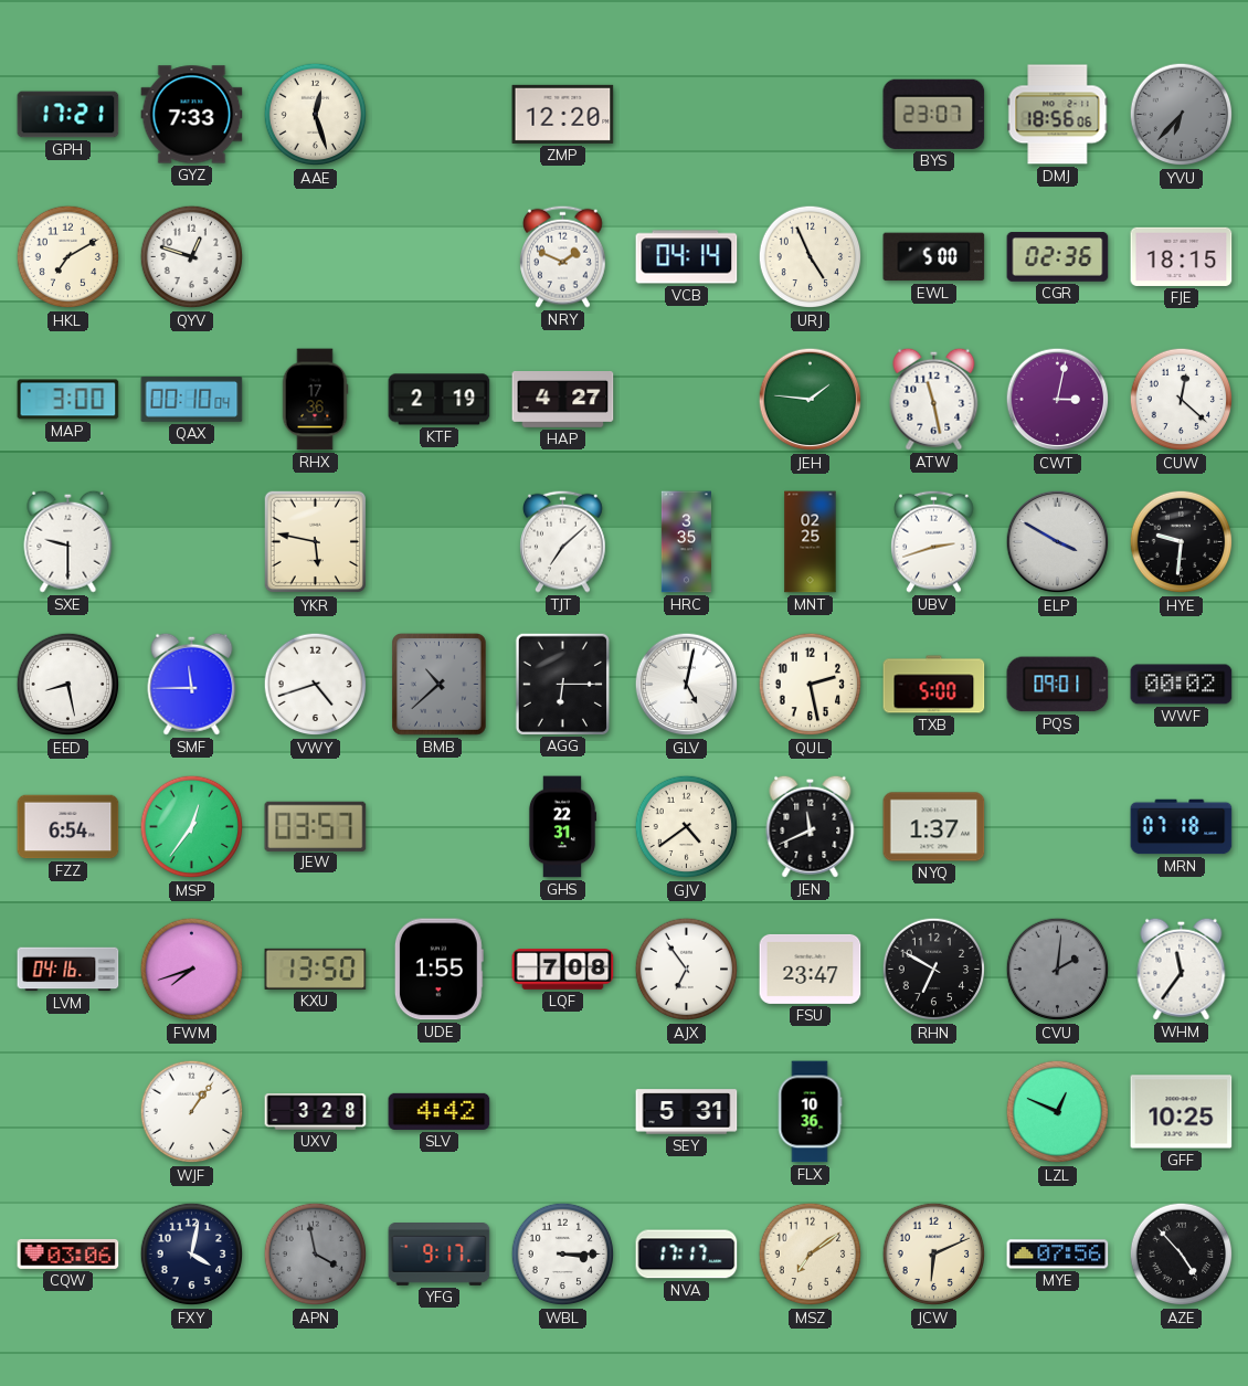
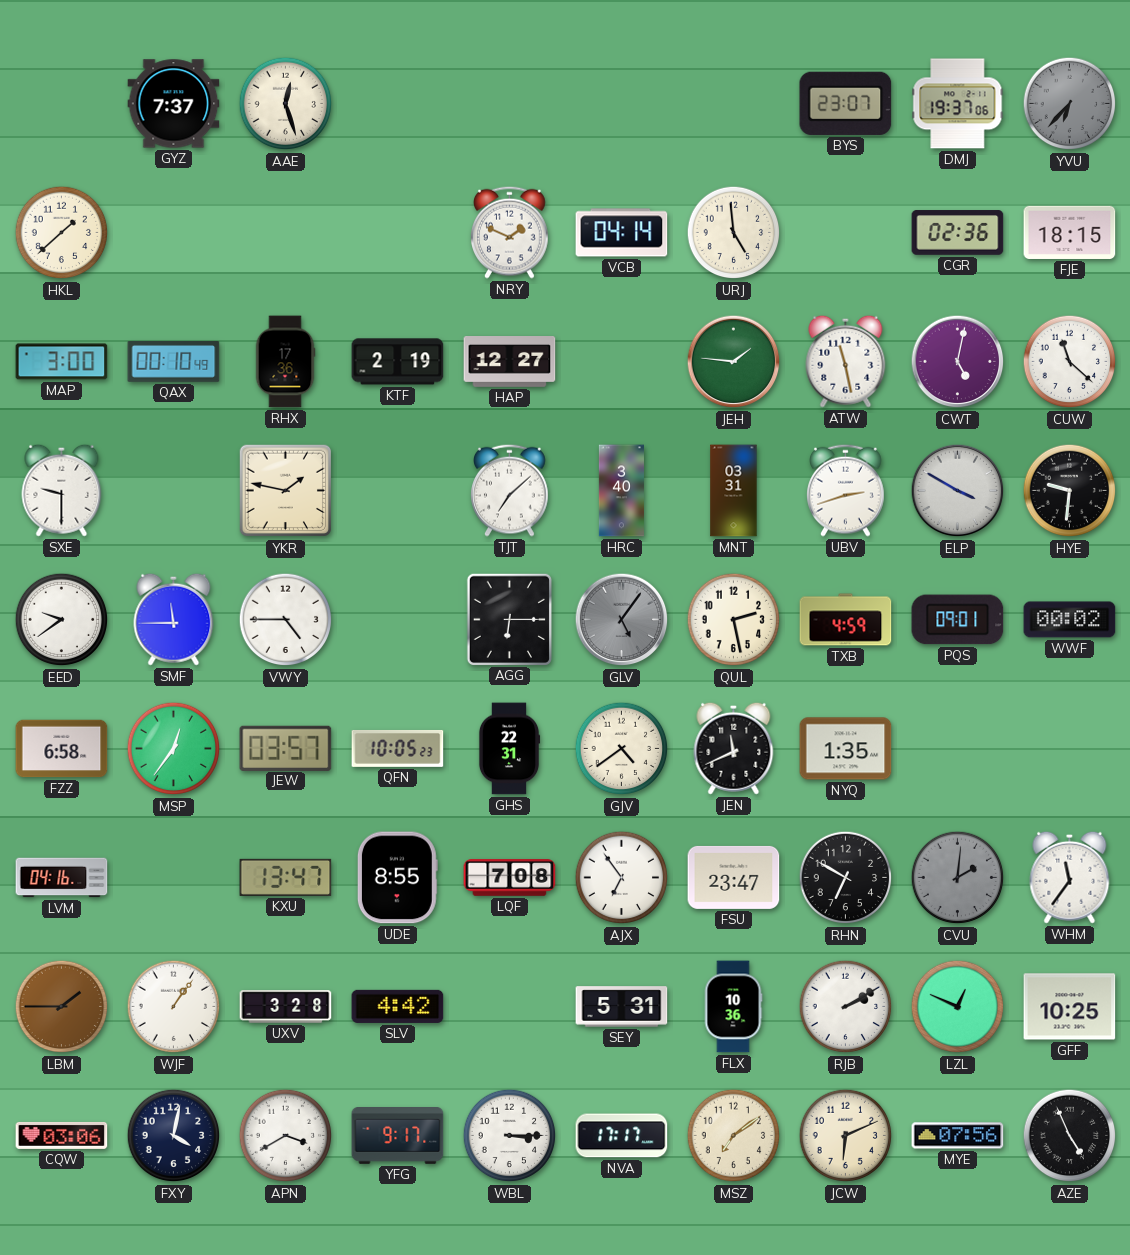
GPH: 17:21 -> none (68, 115)
GYZ: 7:33 -> 7:37 (174, 104)
ZMP: 12:20 -> none (563, 114)
DMJ: 18:56 -> 19:37 (958, 104)
HKL: 7:10 -> 1:38 (62, 233)
QYV: 12:48 -> none (192, 257)
URJ: 4:56 -> 4:59 (734, 233)
EWL: 5:00 -> none (934, 257)
QAX: 00:10:04 -> 00:10:49 (174, 362)
HAP: 4:27 -> 12:27 (510, 362)
CWT: 3:02 -> 5:02 (958, 362)
CUW: 12:22 -> 11:22 (1070, 362)
YKR: 5:47 -> 1:47 (286, 491)
HRC: 3:35 -> 3:40 (621, 491)
MNT: 02:25 -> 03:31 (734, 491)
EED: 8:28 -> 9:39 (62, 620)
VWY: 4:42 -> 4:45 (286, 620)
BMB: 10:38 -> none (440, 685)
GLV: 5:02 -> 5:06 (622, 620)
GLV dial: white -> grey (622, 620)
TXB: 5:00 -> 4:59 (846, 620)
FZZ: 6:54 -> 6:58 (62, 749)
QFN: none -> 10:05 (398, 748)
NYQ: 1:37 -> 1:35 (846, 749)
MRN: 07:18 -> none (1182, 827)
FWM: 7:42 -> none (192, 970)
KXU: 13:50 -> 13:47 (286, 877)
UDE: 1:55 -> 8:55 (397, 878)
LBM: none -> 1:45 (62, 1007)
RJB: none -> 2:10 (846, 1007)
APN: 3:58 -> 3:40 (286, 1136)
APN dial: grey -> white (286, 1136)
AZE: 4:53 -> 4:56 (1070, 1136)
